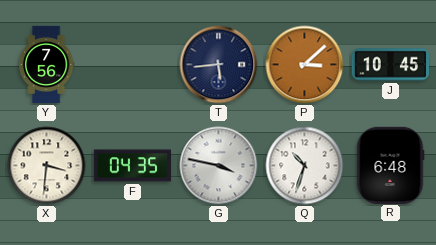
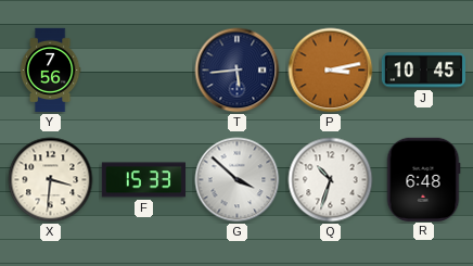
P: 3:08 -> 3:13 (331, 71)
F: 04:35 -> 15:33 (143, 180)
G: 3:47 -> 3:52 (238, 180)
